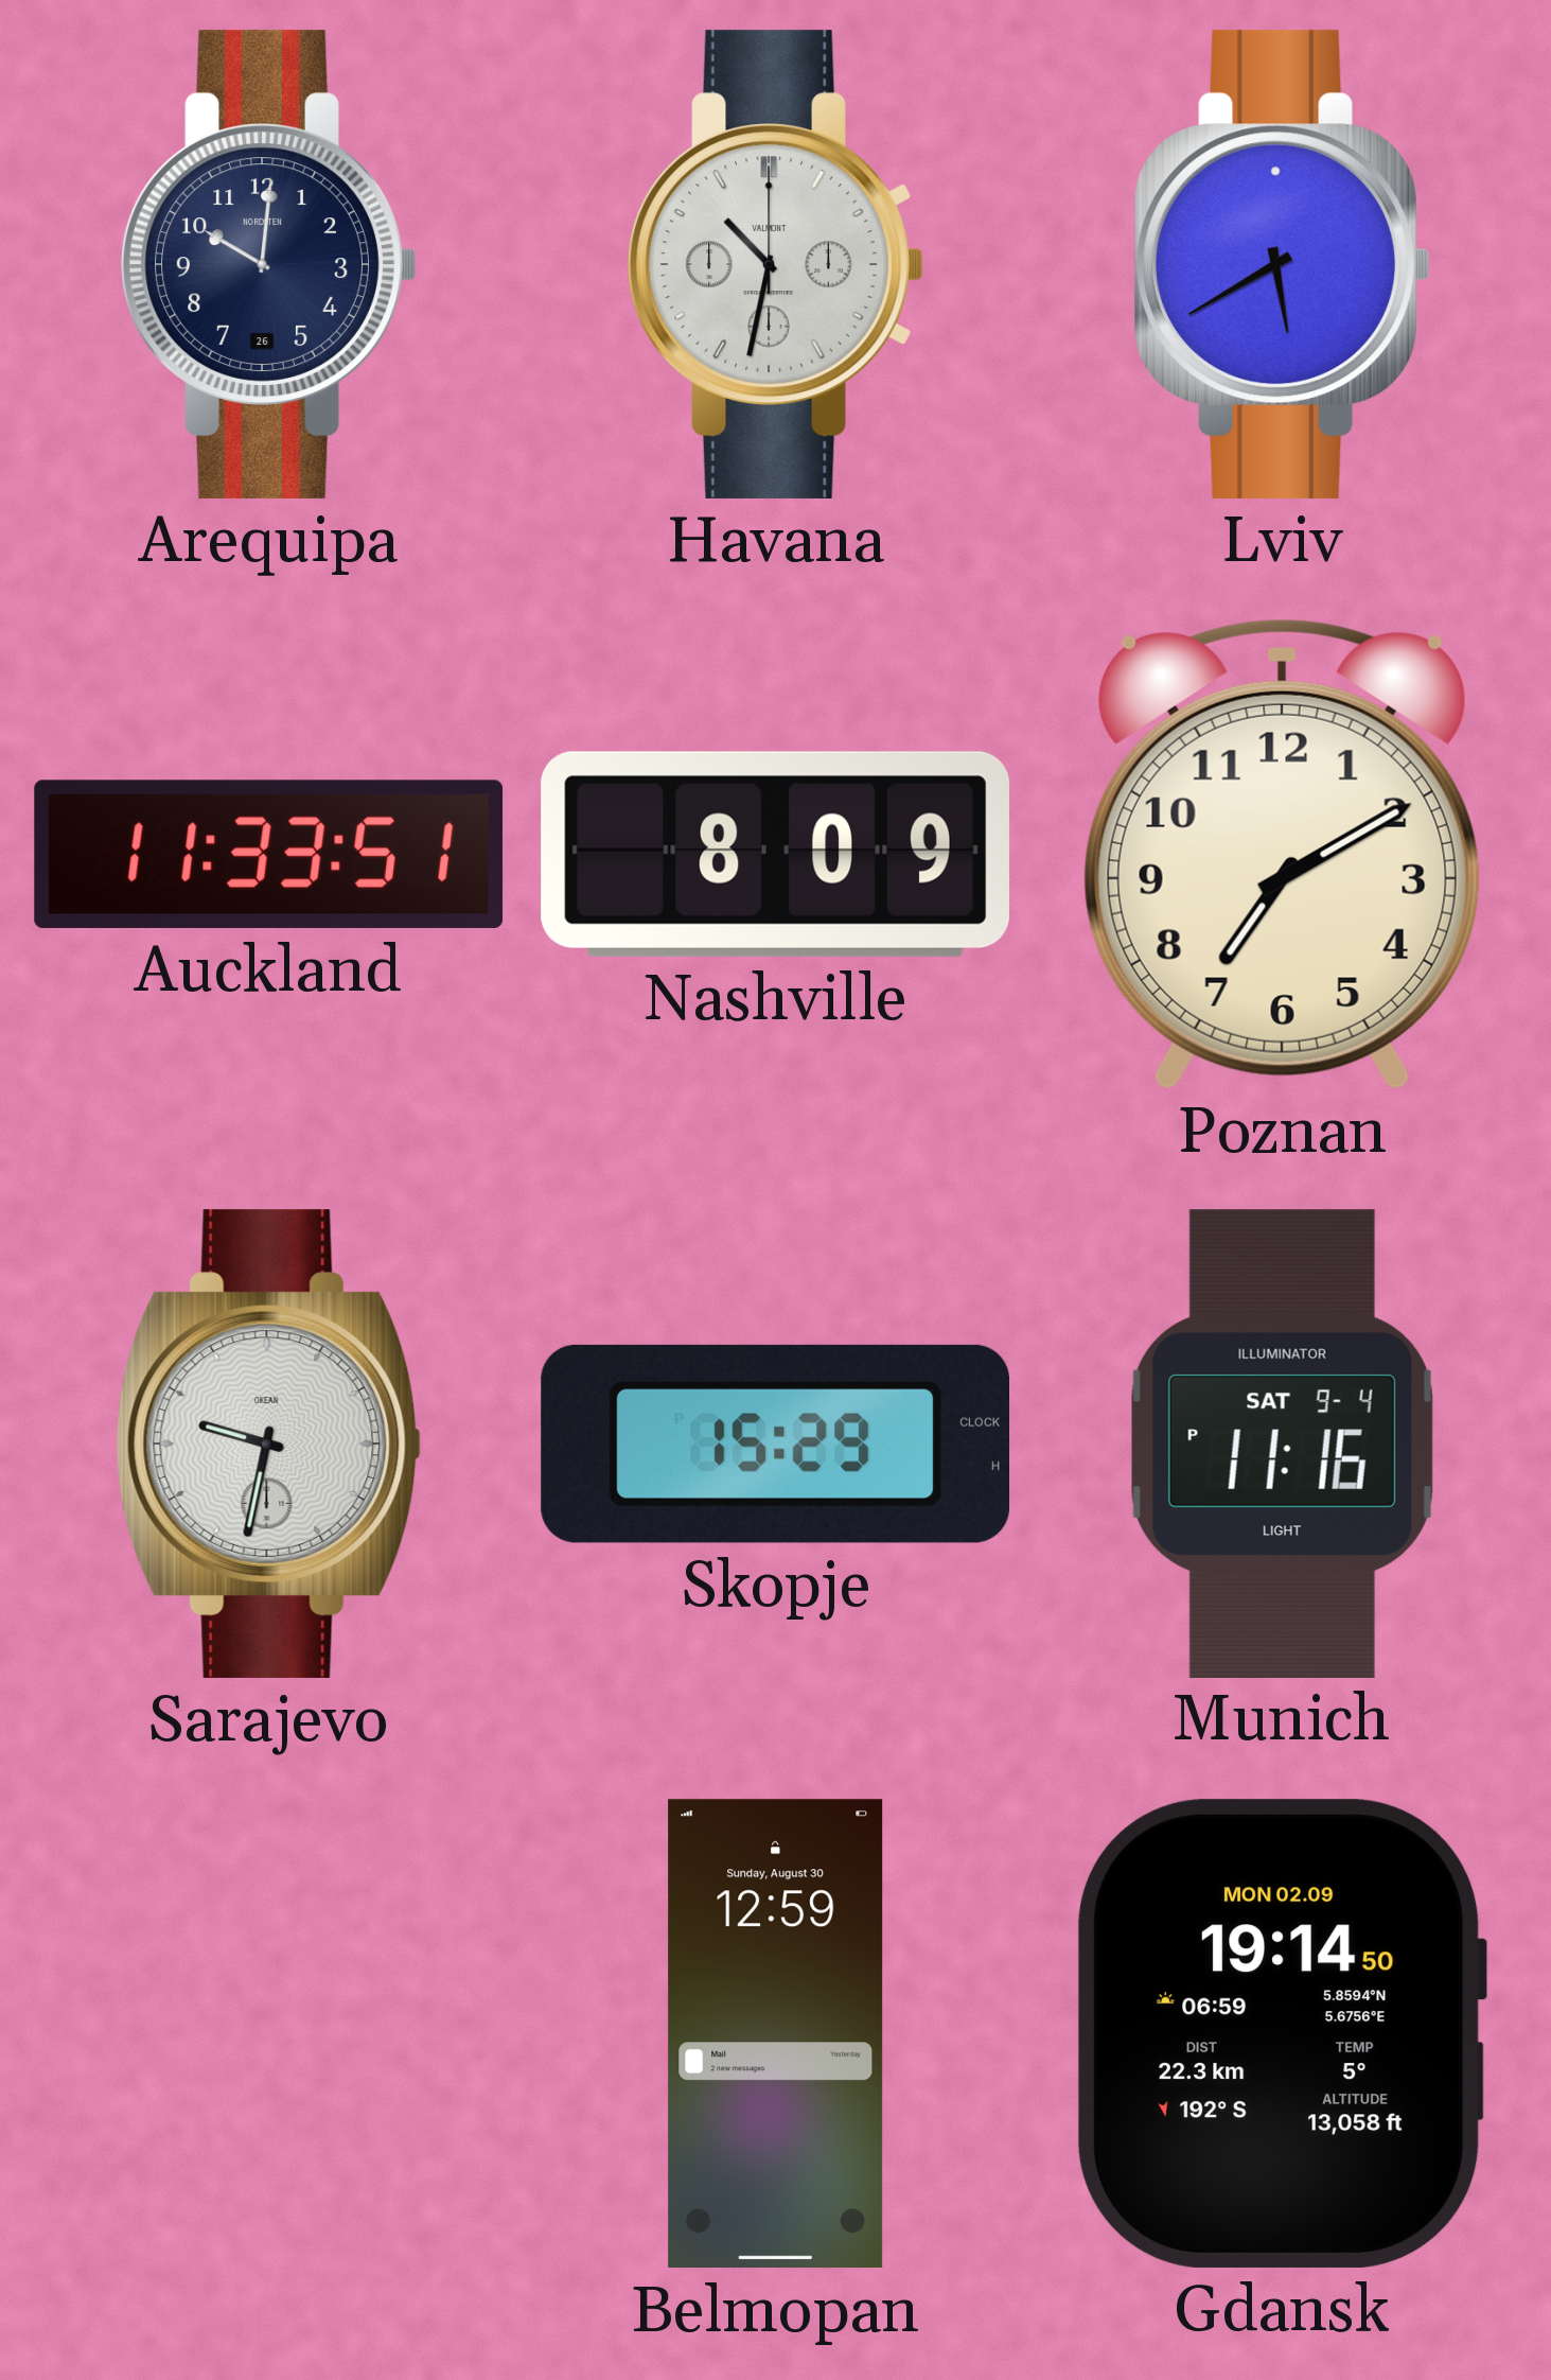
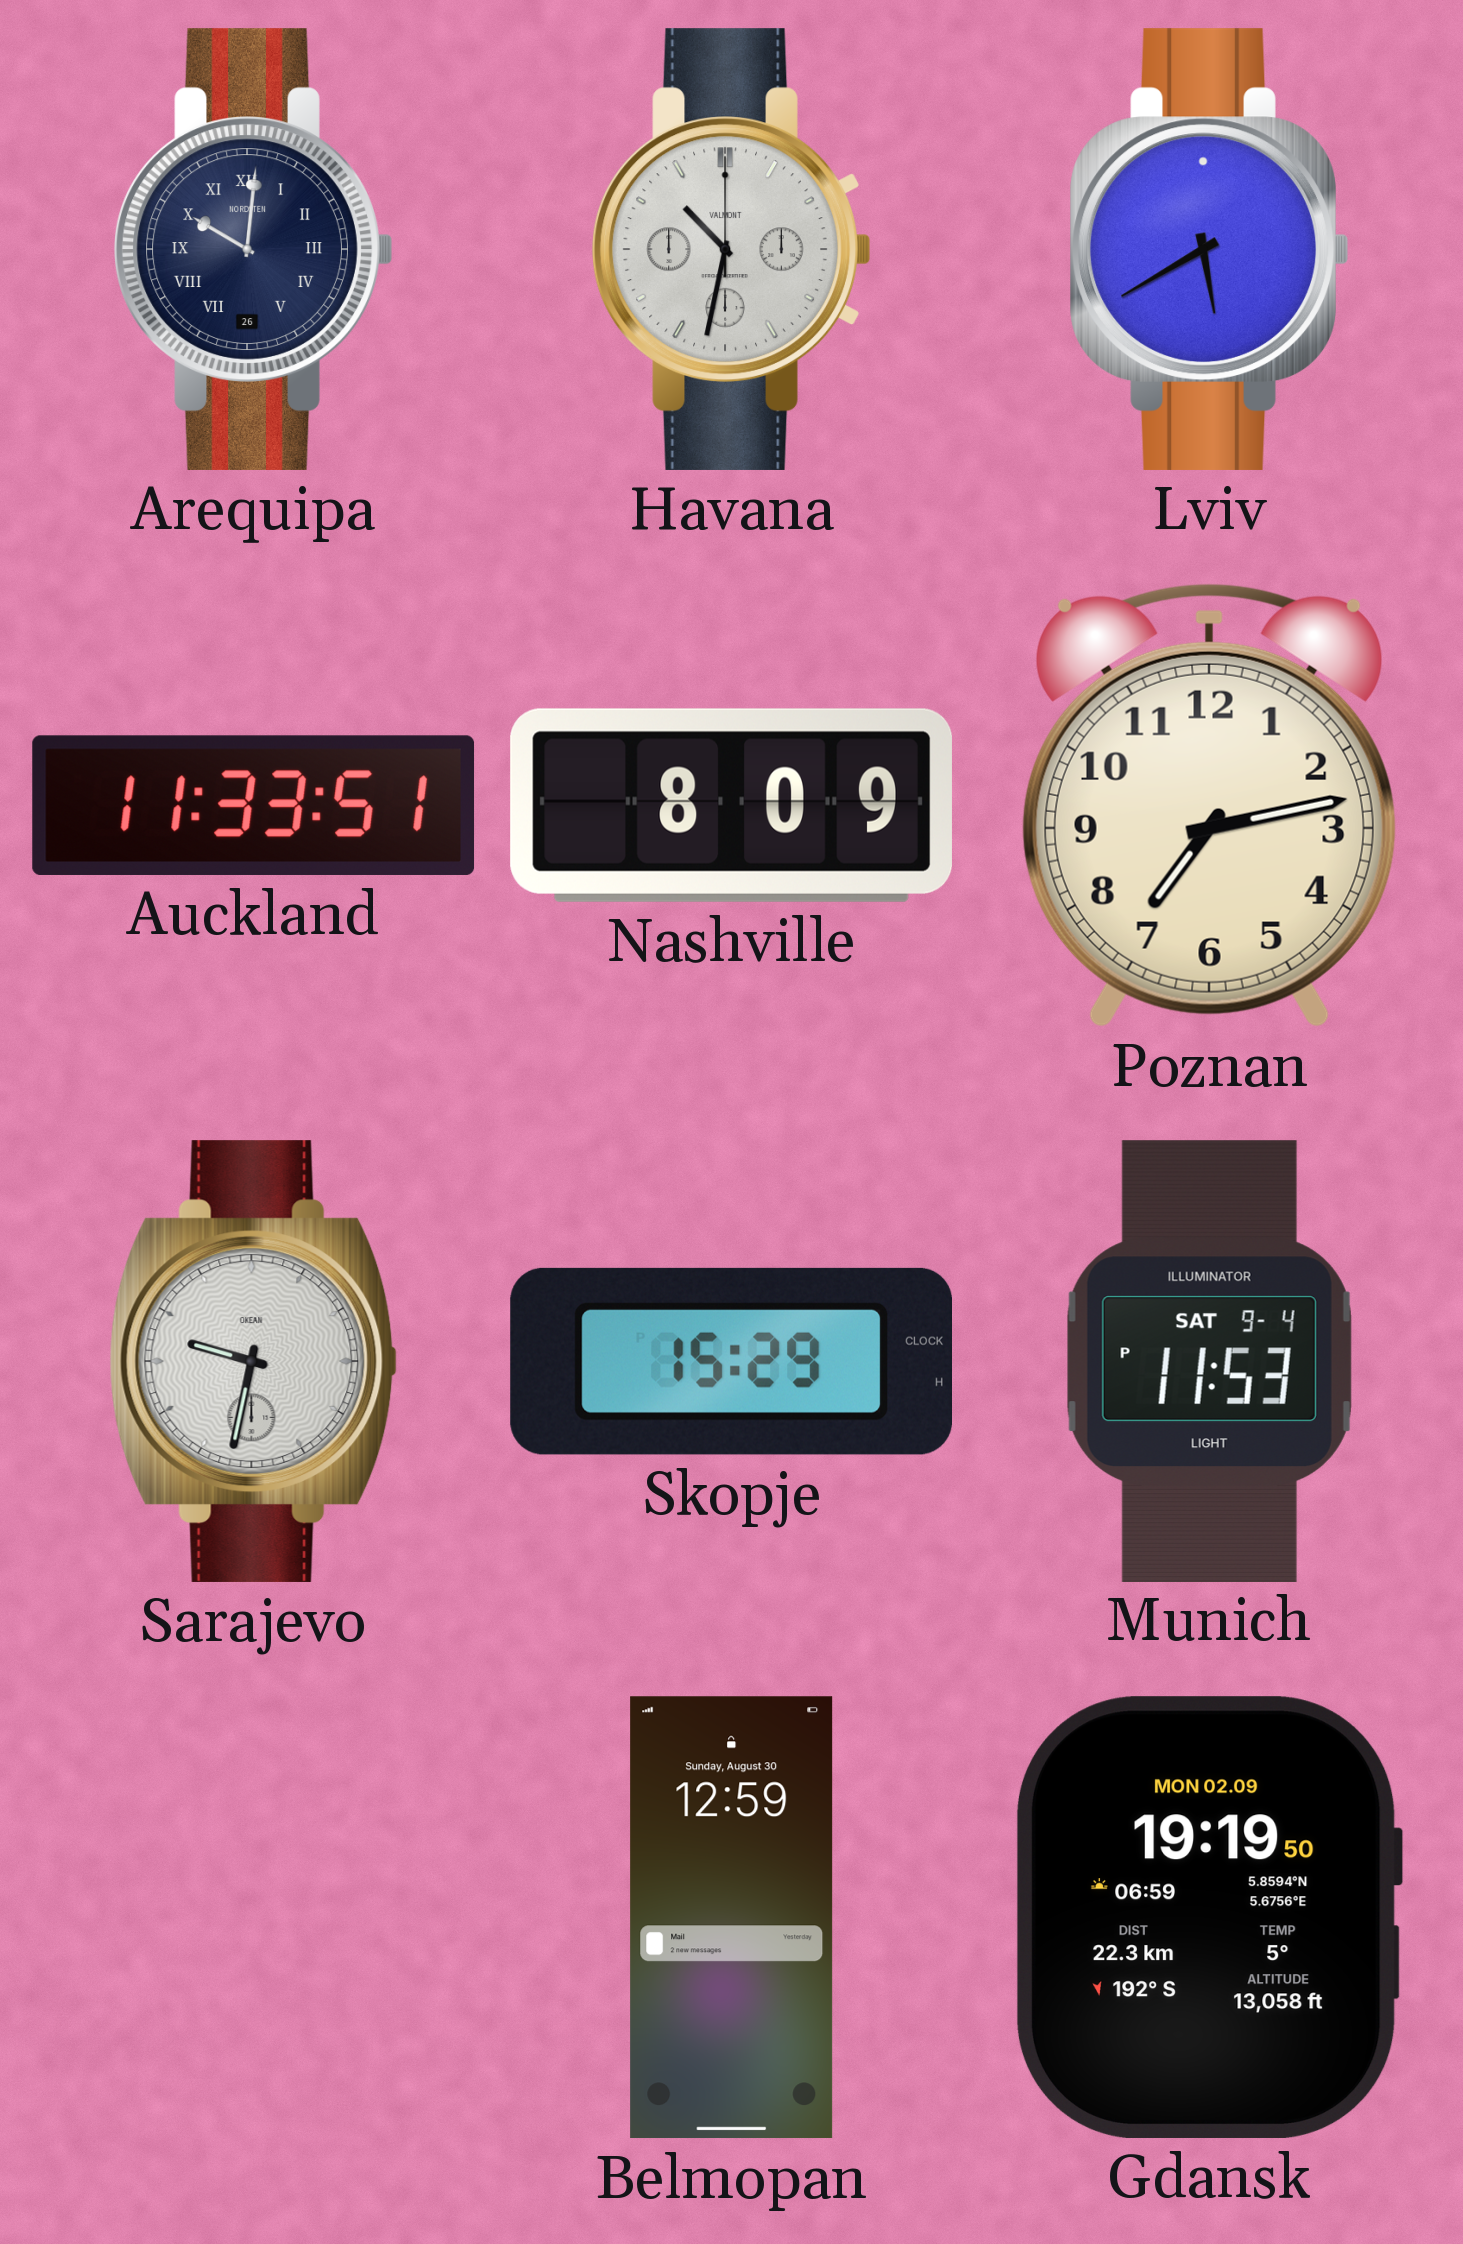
Arequipa numerals: Arabic -> Roman (254, 249)
Poznan: 7:10 -> 7:13 (1209, 805)
Munich: 11:16 -> 11:53 (1209, 1361)
Gdansk: 19:14 -> 19:19 (1209, 1917)
